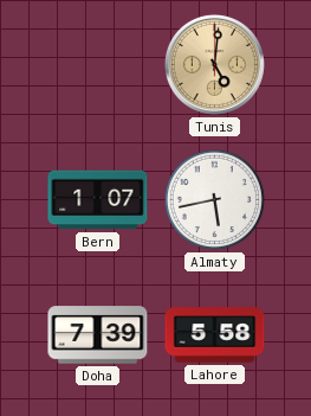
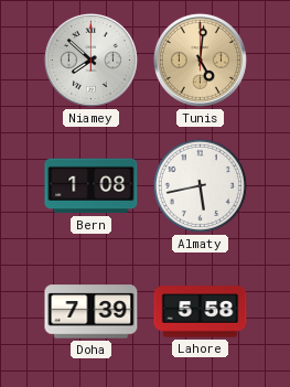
Niamey: none -> 7:52 (90, 60)
Bern: 1:07 -> 1:08 (92, 186)
